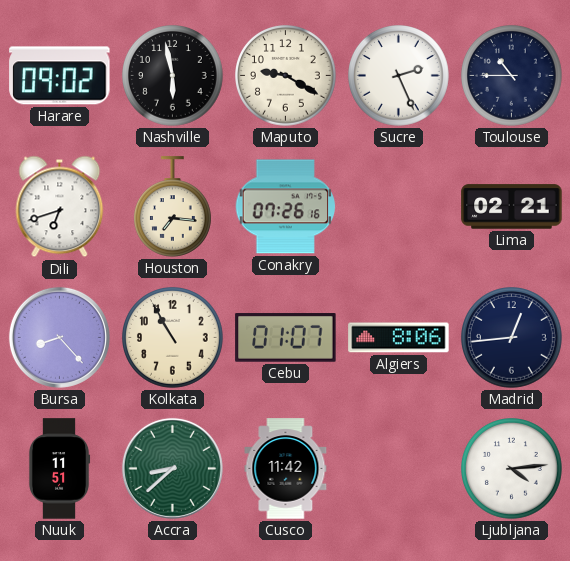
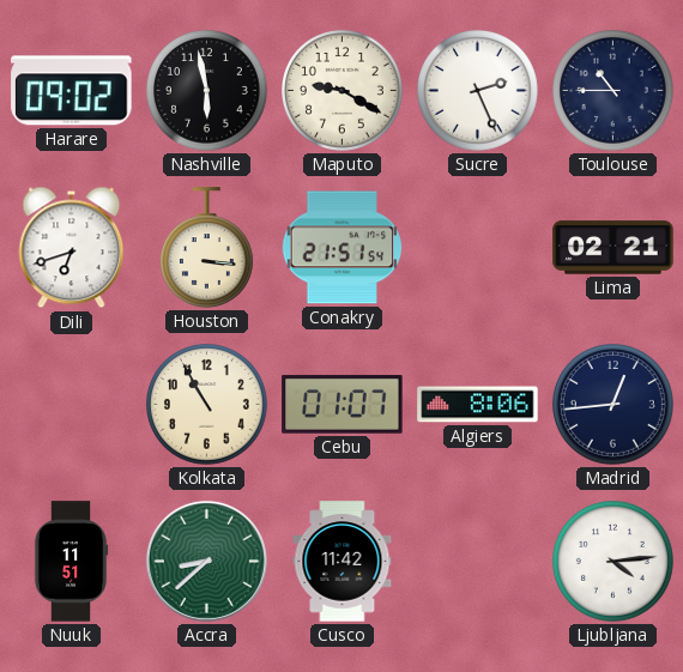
Houston: 7:16 -> 3:16 (206, 248)
Conakry: 07:26 -> 21:51 (343, 248)
Bursa: 8:23 -> none (59, 337)
